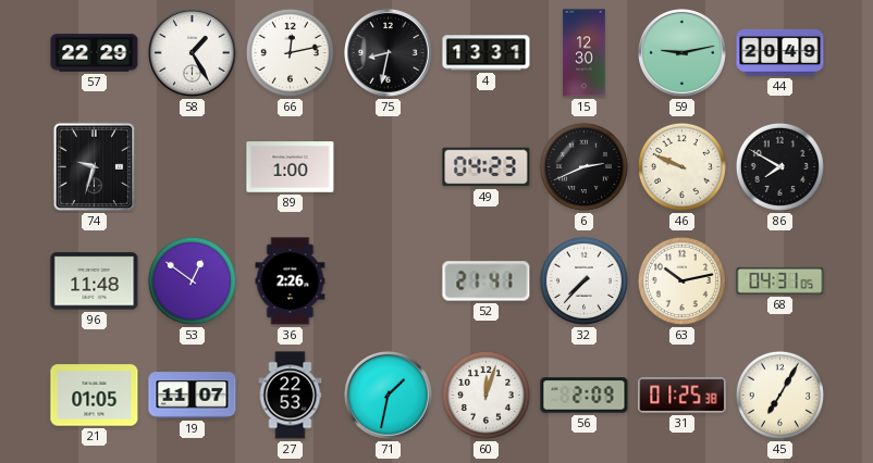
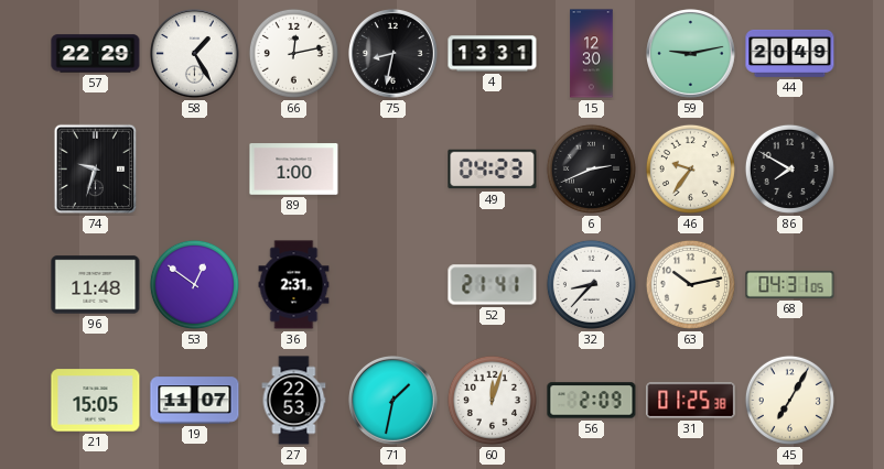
46: 9:49 -> 9:36 (690, 168)
36: 2:26 -> 2:31 (294, 285)
32: 7:37 -> 8:37 (591, 284)
21: 01:05 -> 15:05 (96, 401)
